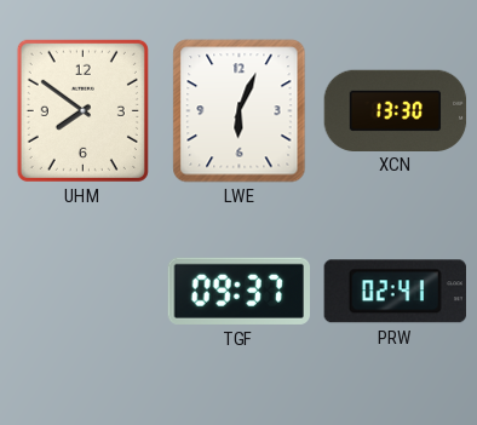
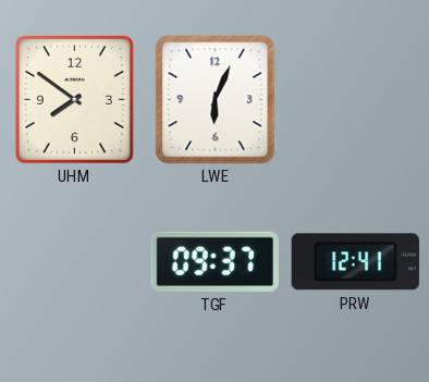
XCN: 13:30 -> none (396, 110)
PRW: 02:41 -> 12:41 (355, 262)
